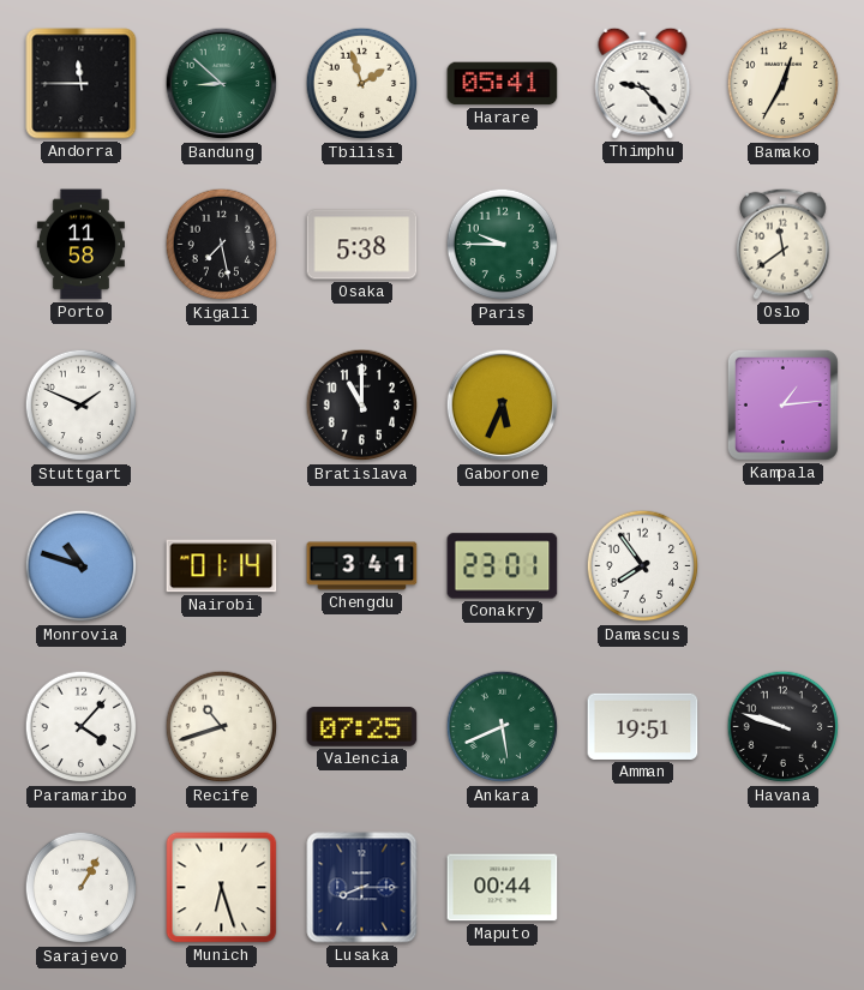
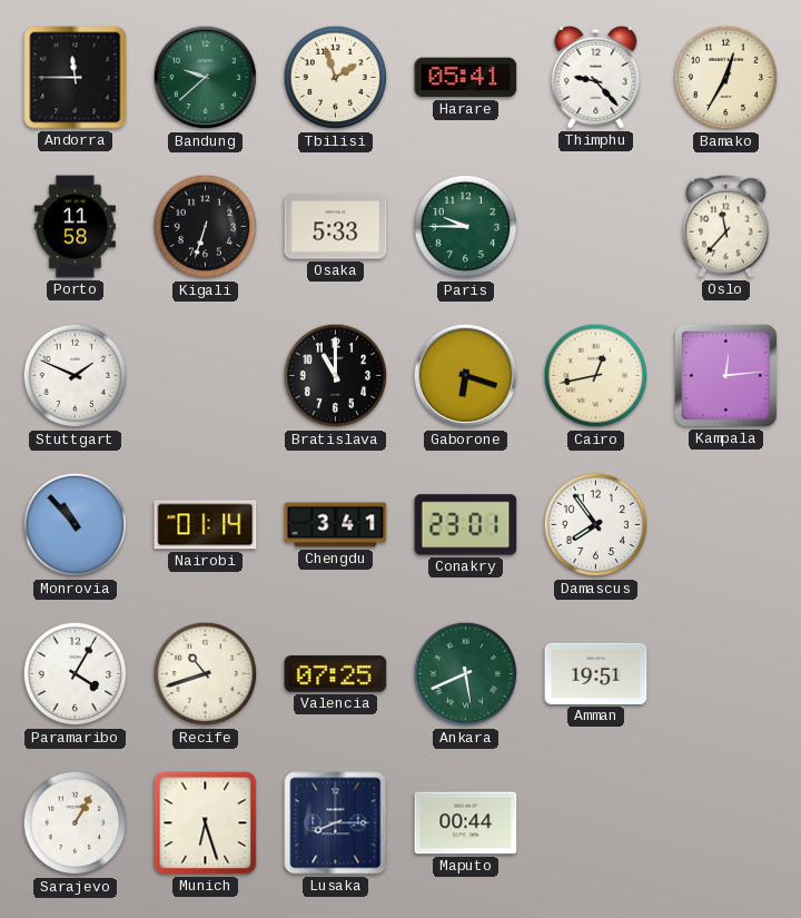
Bandung: 8:52 -> 9:38 (206, 78)
Kigali: 7:28 -> 6:33 (206, 227)
Osaka: 5:38 -> 5:33 (336, 227)
Oslo: 11:39 -> 11:37 (726, 226)
Gaborone: 5:34 -> 6:18 (466, 376)
Cairo: none -> 12:43 (596, 376)
Kampala: 1:14 -> 12:14 (725, 375)
Monrovia: 10:48 -> 10:53 (76, 525)
Paramaribo: 4:07 -> 4:05 (76, 674)
Havana: 9:48 -> none (784, 727)
